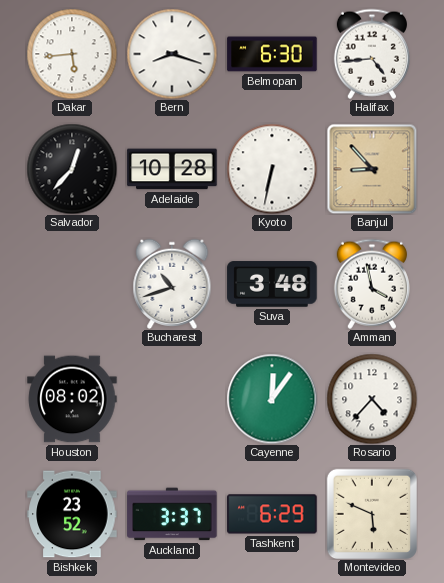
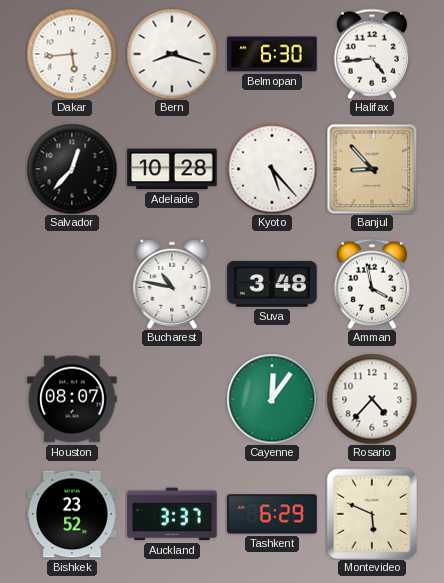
Kyoto: 6:32 -> 5:23 (272, 169)
Bucharest: 10:42 -> 10:47 (172, 283)
Houston: 08:02 -> 08:07 (72, 399)
